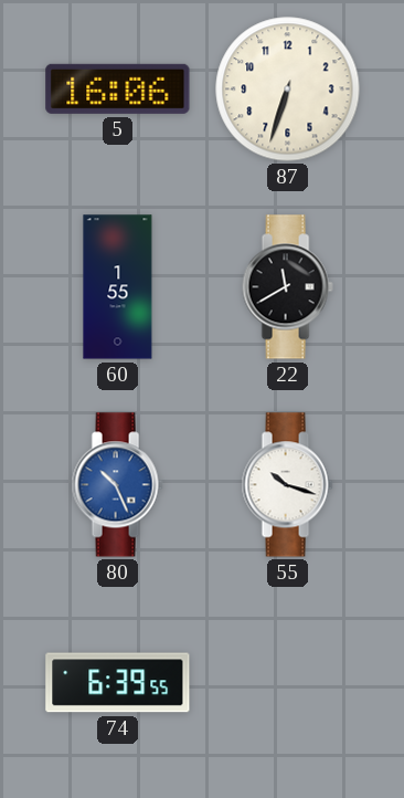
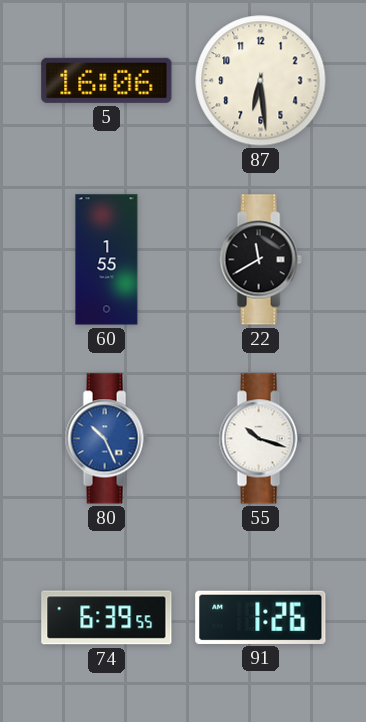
87: 6:33 -> 6:29 (261, 81)
91: none -> 1:26 (261, 617)
